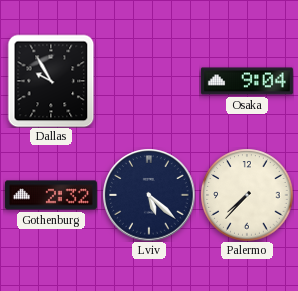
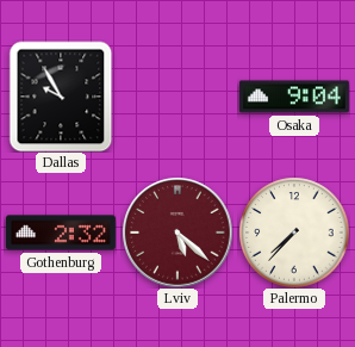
Lviv dial: navy -> burgundy (177, 233)
